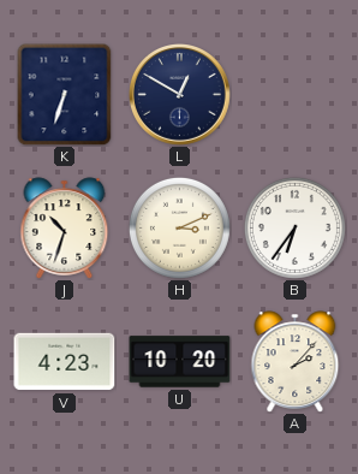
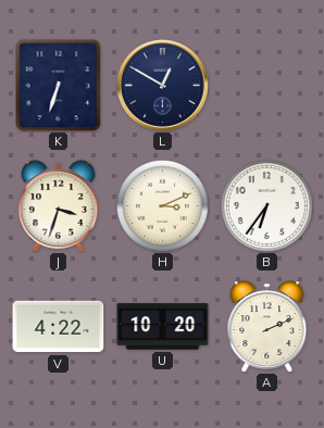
J: 10:33 -> 3:33 (59, 206)
V: 4:23 -> 4:22 (59, 327)
A: 2:07 -> 2:11 (267, 327)
